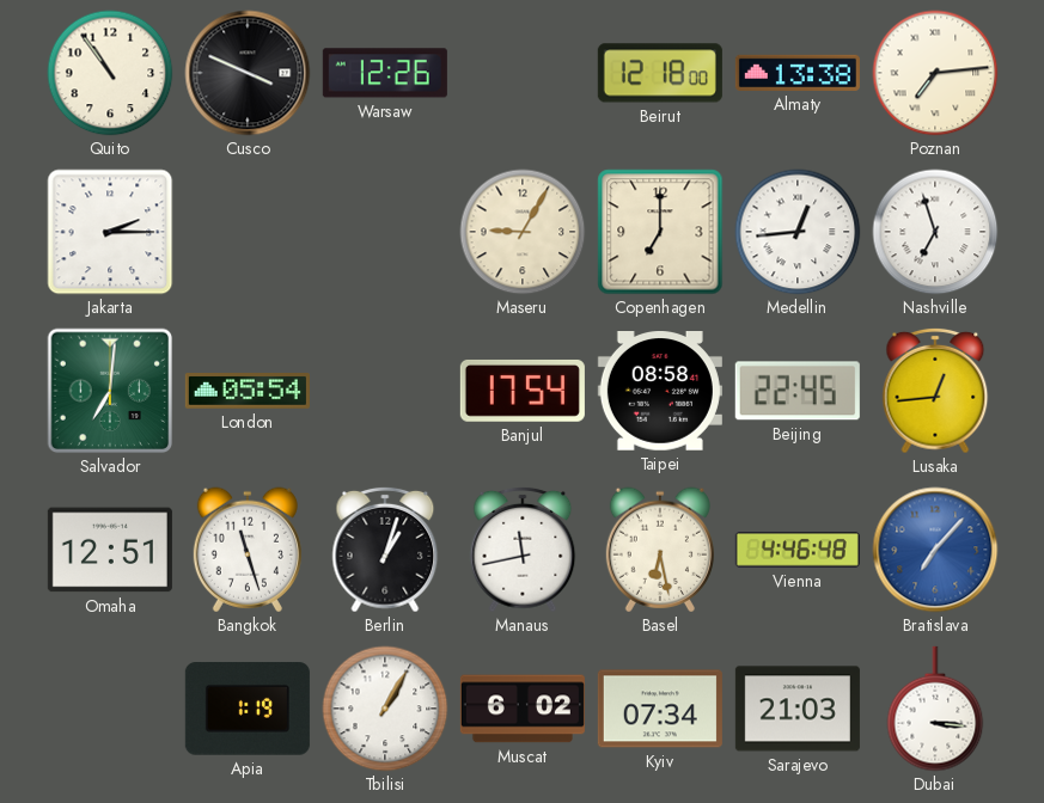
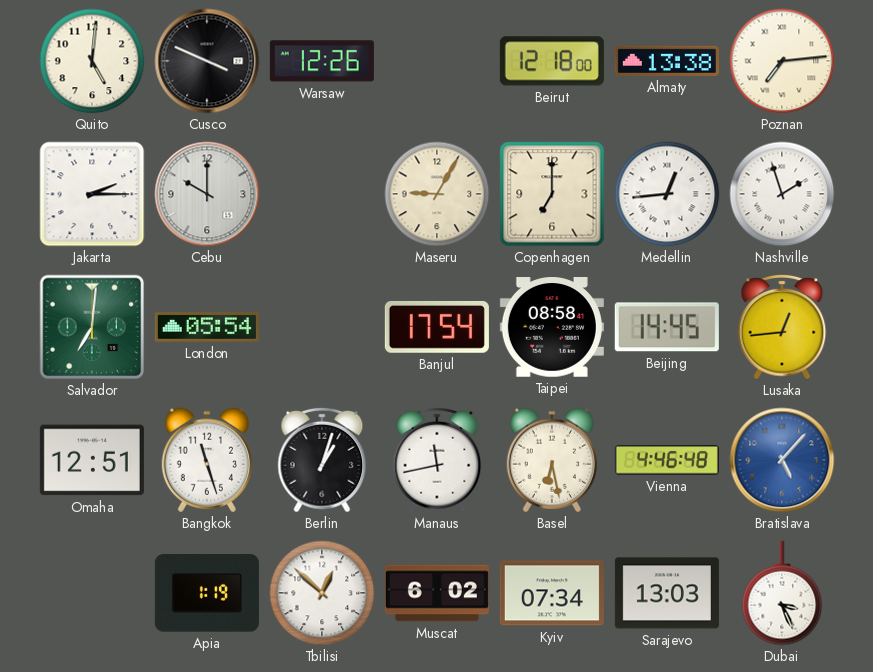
Quito: 10:54 -> 5:01 (92, 61)
Cebu: none -> 10:00 (207, 194)
Nashville: 6:57 -> 1:57 (782, 194)
Beijing: 22:45 -> 14:45 (667, 327)
Bratislava: 7:07 -> 5:07 (782, 460)
Tbilisi: 1:05 -> 12:52 (322, 593)
Sarajevo: 21:03 -> 13:03 (667, 593)
Dubai: 3:16 -> 3:26 (782, 593)
